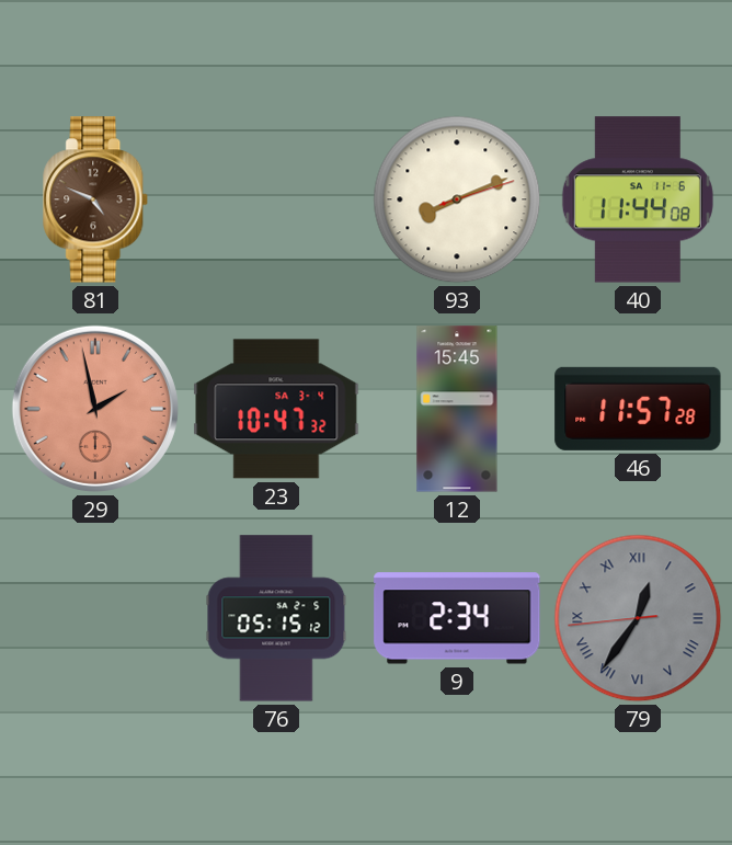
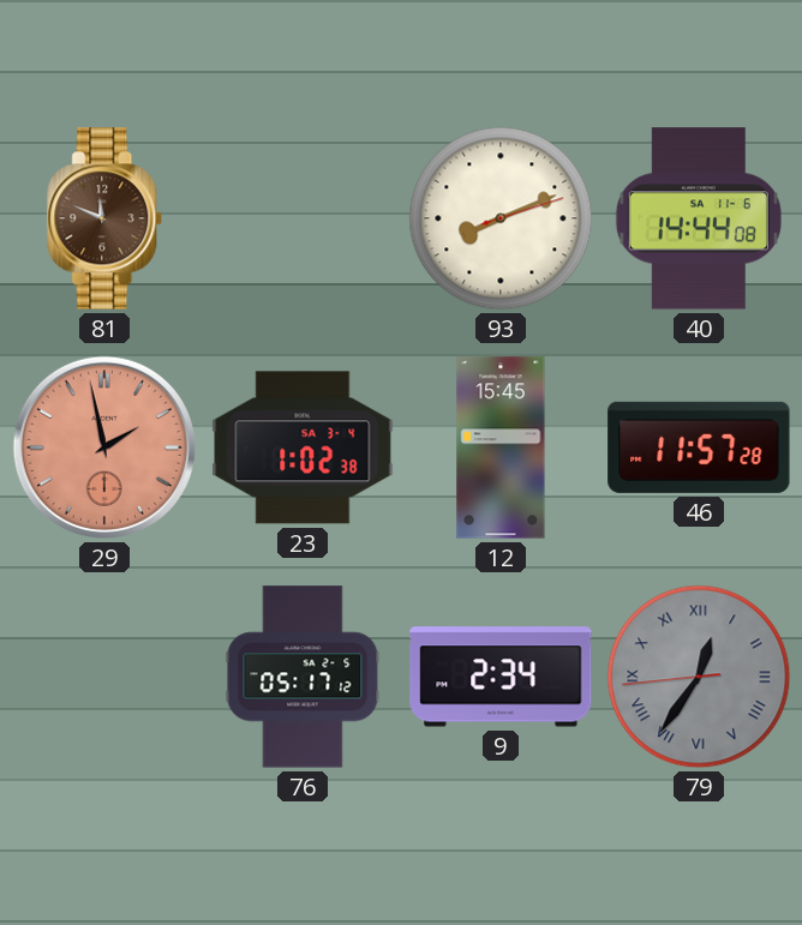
81: 4:49 -> 11:49 (106, 218)
40: 11:44 -> 14:44 (699, 218)
23: 10:47 -> 1:02 (303, 448)
76: 05:15 -> 05:17 (303, 677)
